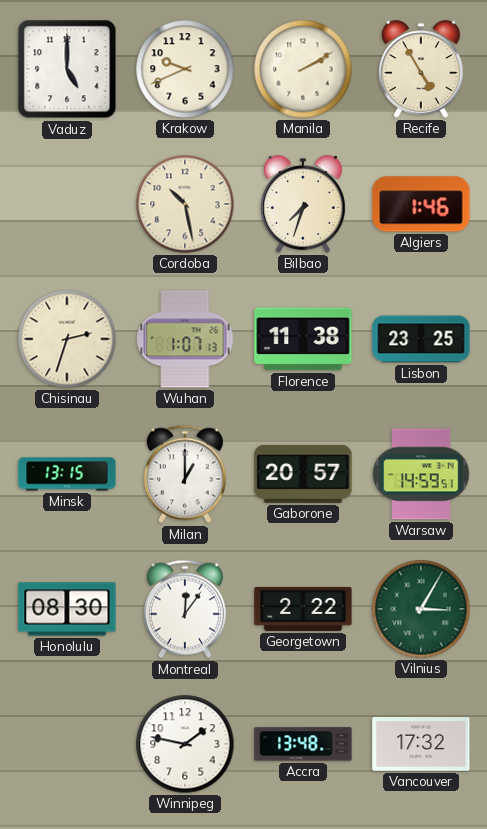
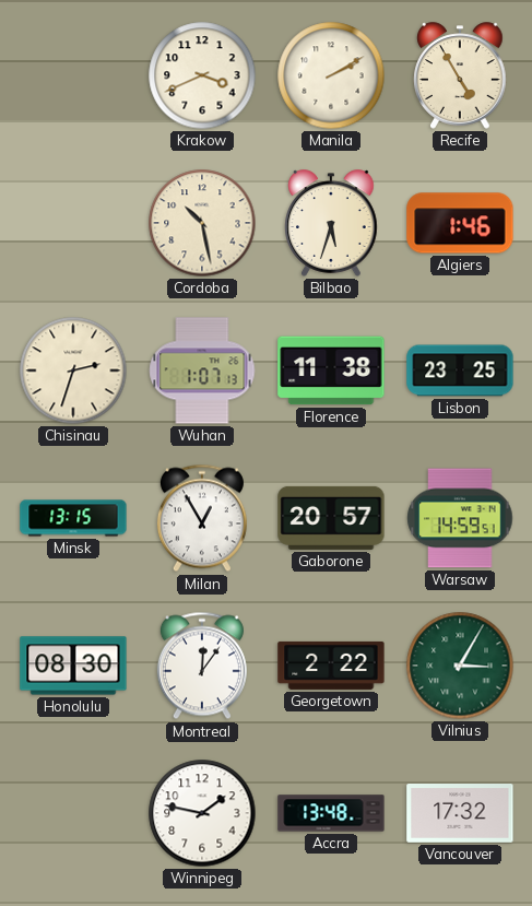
Vaduz: 5:00 -> none (67, 69)
Krakow: 9:41 -> 3:41 (202, 75)
Bilbao: 7:33 -> 5:33 (331, 223)
Milan: 1:00 -> 12:55 (202, 518)
